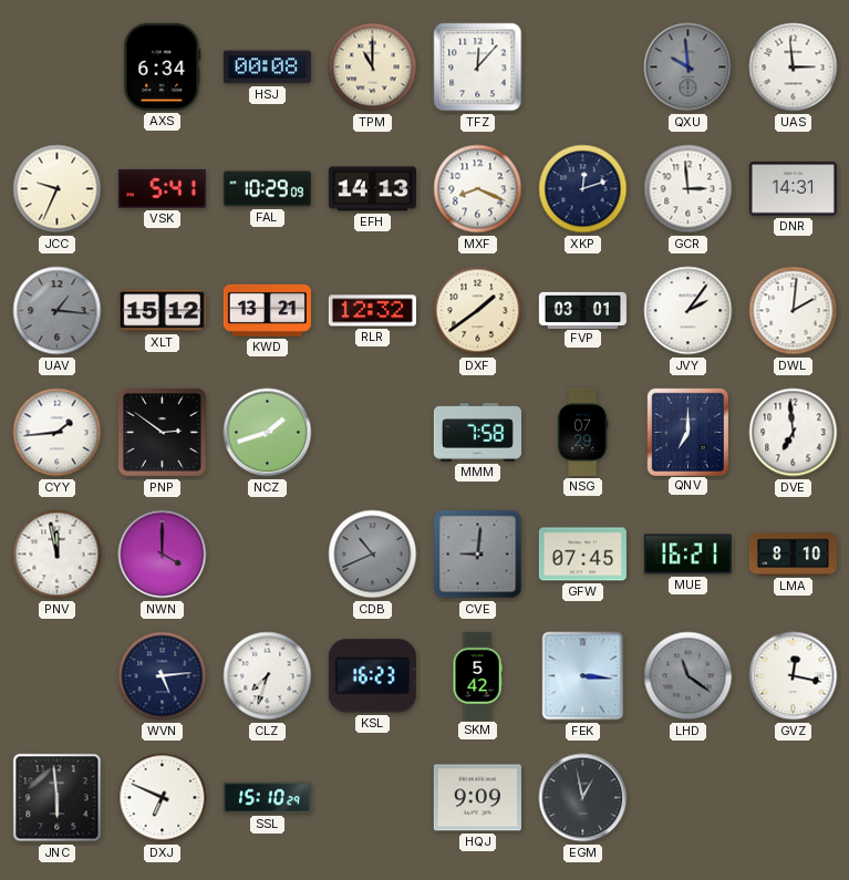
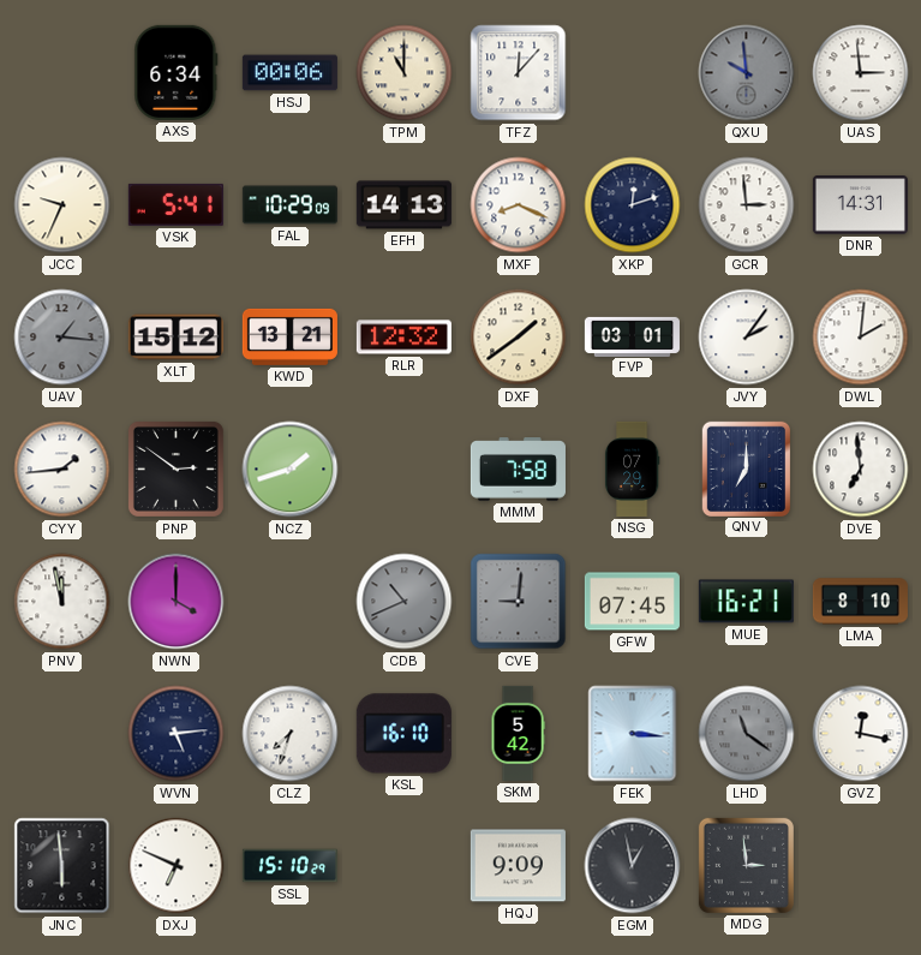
HSJ: 00:08 -> 00:06 (289, 73)
KSL: 16:23 -> 16:10 (403, 734)
MDG: none -> 2:59 (746, 865)
